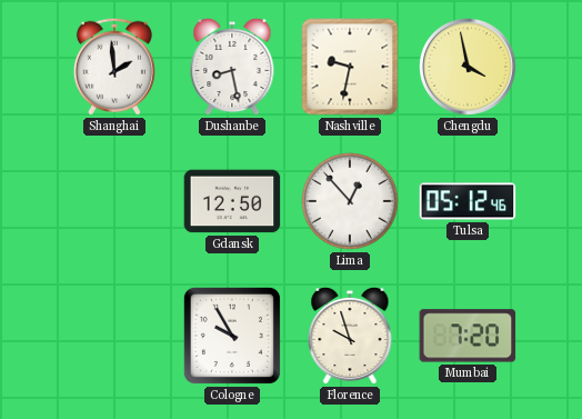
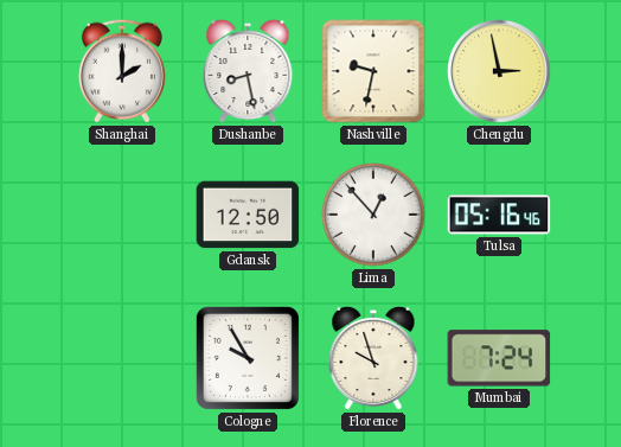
Shanghai: 1:59 -> 2:00 (122, 71)
Chengdu: 3:58 -> 2:58 (499, 71)
Tulsa: 05:12 -> 05:16 (499, 215)
Mumbai: 7:20 -> 7:24 (499, 358)
